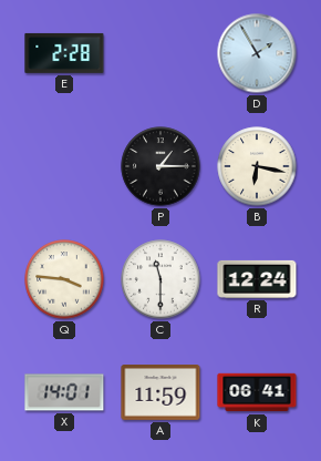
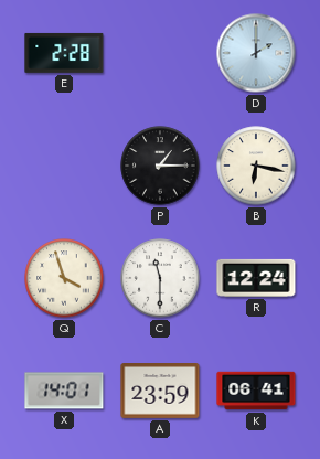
D: 1:55 -> 2:00 (256, 53)
Q: 3:46 -> 3:57 (64, 278)
A: 11:59 -> 23:59 (160, 392)
